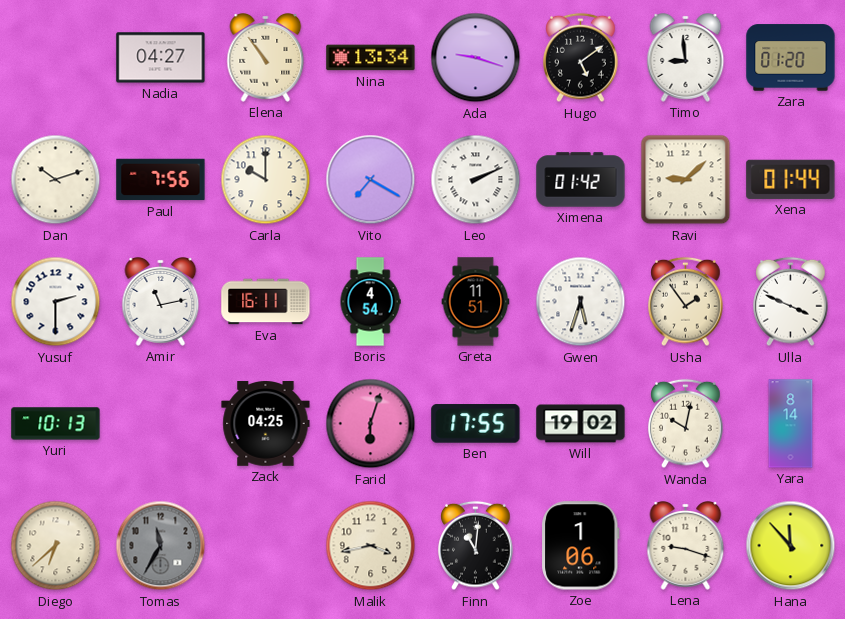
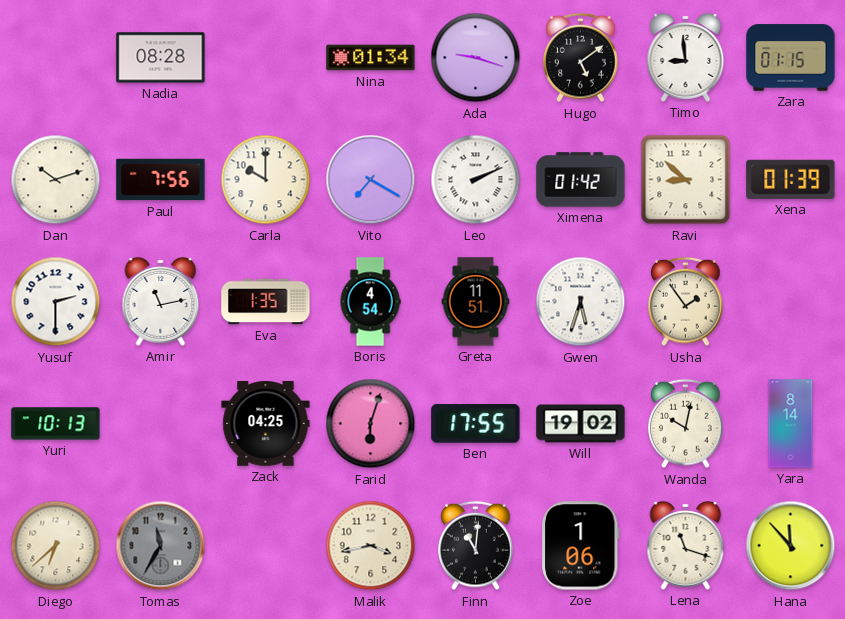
Nadia: 04:27 -> 08:28 (161, 58)
Elena: 10:54 -> none (266, 58)
Nina: 13:34 -> 01:34 (371, 58)
Zara: 01:20 -> 01:15 (791, 58)
Ravi: 9:08 -> 8:52 (686, 180)
Xena: 01:44 -> 01:39 (791, 179)
Eva: 16:11 -> 1:35 (266, 302)
Ulla: 3:49 -> none (791, 302)
Lena: 9:18 -> 11:18 (686, 546)
